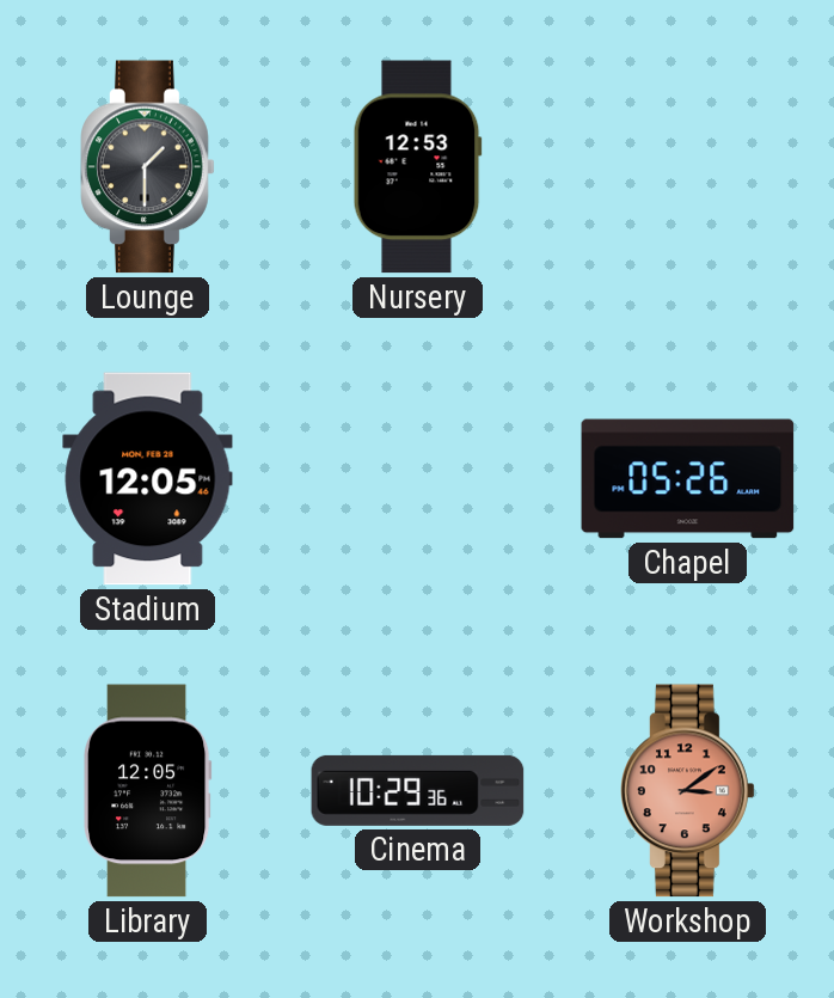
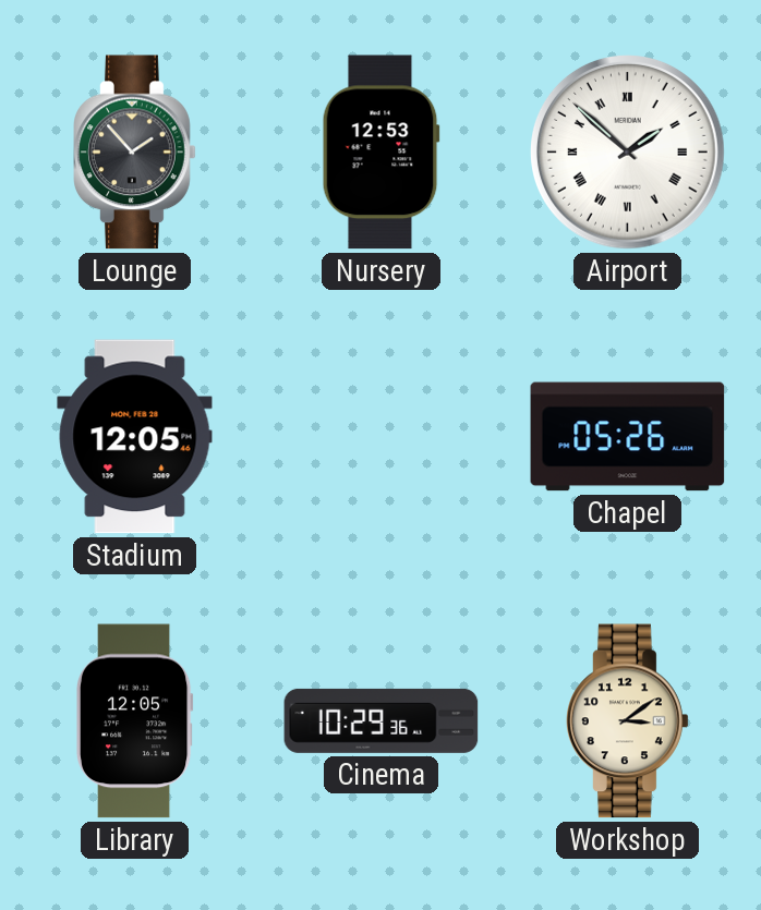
Lounge: 1:30 -> 1:53 (135, 153)
Airport: none -> 1:52 (628, 153)
Workshop dial: salmon -> cream (628, 721)
